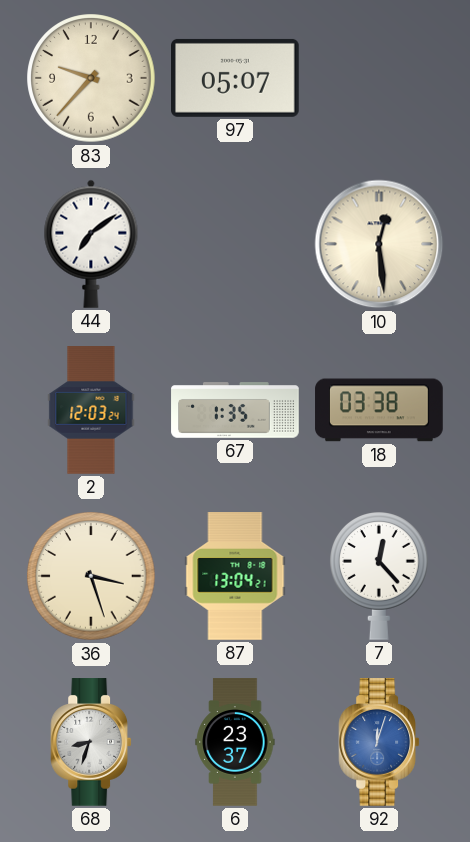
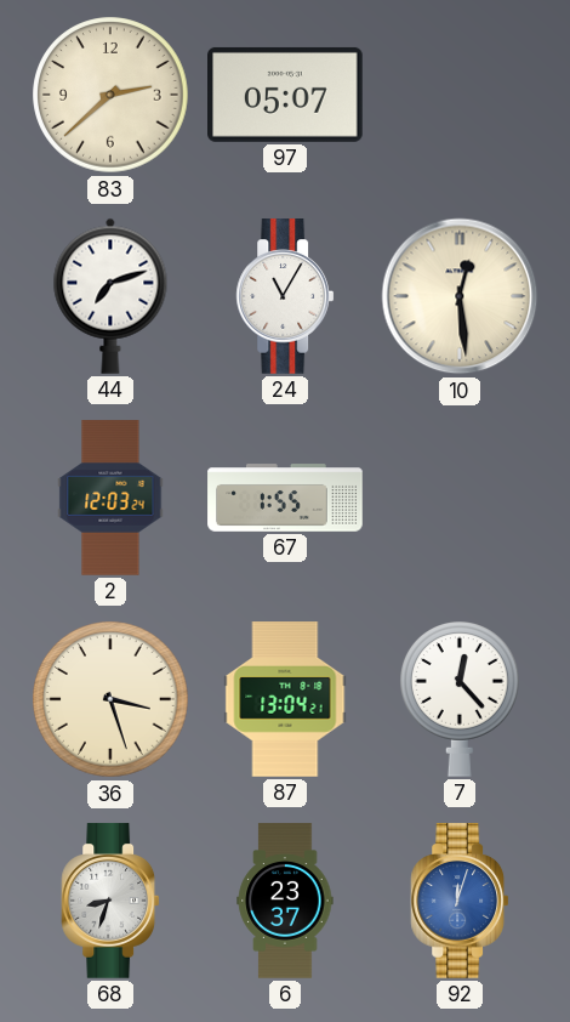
83: 9:37 -> 2:38 (110, 95)
44: 7:09 -> 7:12 (110, 296)
24: none -> 11:05 (285, 296)
67: 1:35 -> 1:55 (285, 498)
18: 03:38 -> none (379, 410)
